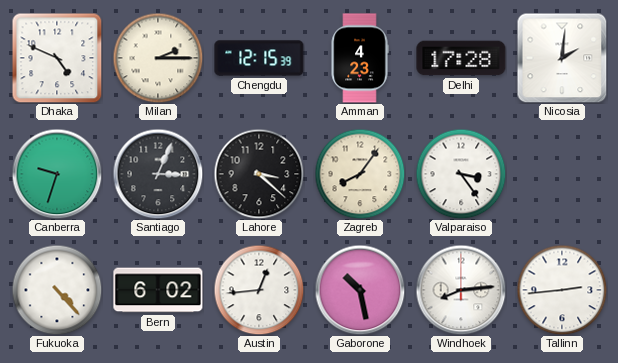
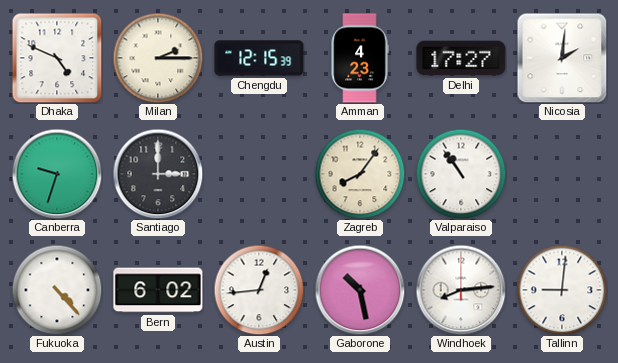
Delhi: 17:28 -> 17:27 (461, 58)
Santiago: 3:04 -> 3:00 (158, 174)
Lahore: 3:22 -> none (259, 174)
Valparaiso: 3:24 -> 10:54 (461, 174)
Tallinn: 2:44 -> 9:01 (562, 290)
